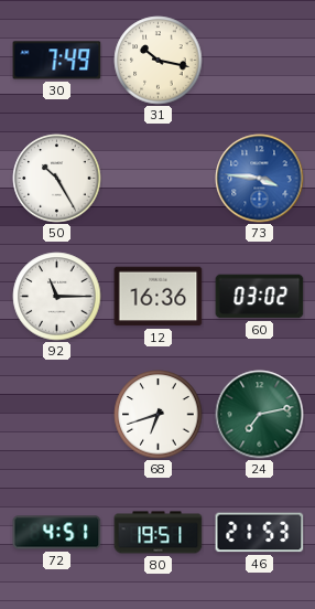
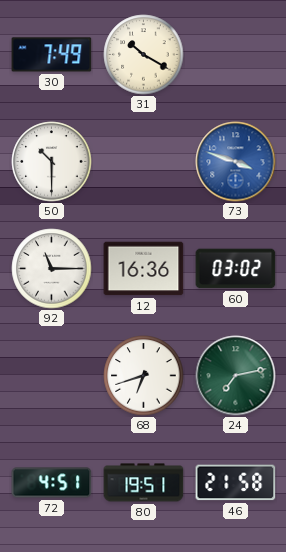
31: 10:17 -> 10:20 (144, 55)
50: 10:25 -> 10:30 (52, 162)
73: 3:46 -> 3:48 (236, 162)
46: 21:53 -> 21:58 (236, 483)
